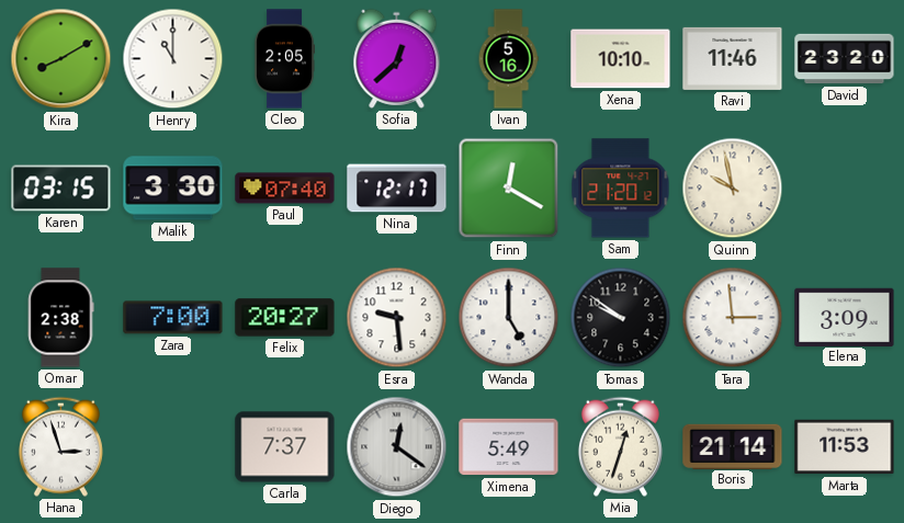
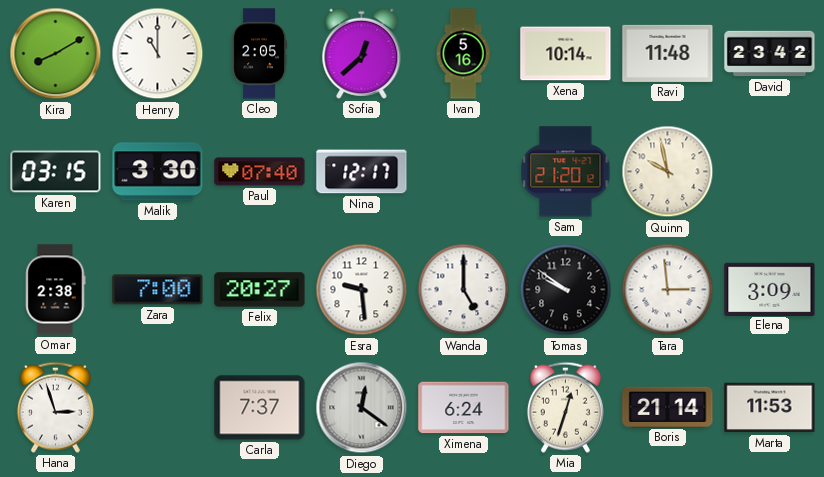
Xena: 10:10 -> 10:14 (566, 54)
Ravi: 11:46 -> 11:48 (668, 53)
David: 23:20 -> 23:42 (770, 54)
Finn: 12:20 -> none (509, 189)
Ximena: 5:49 -> 6:24 (464, 408)
